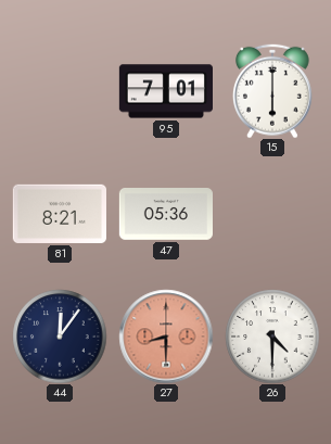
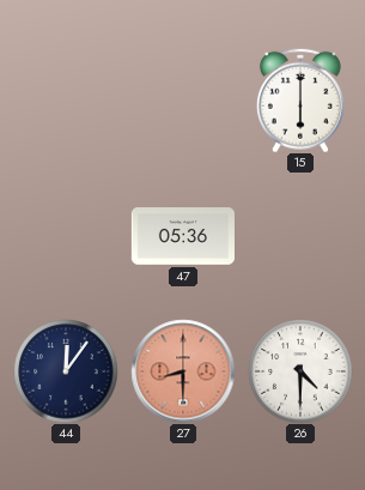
95: 7:01 -> none (165, 91)
81: 8:21 -> none (60, 214)
